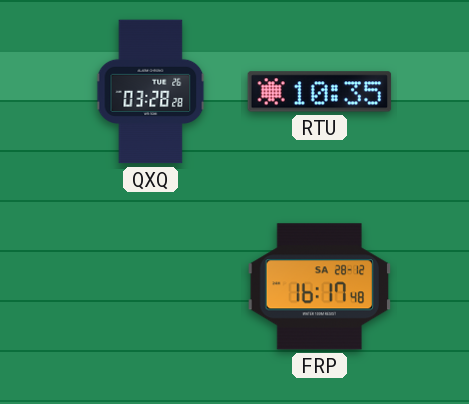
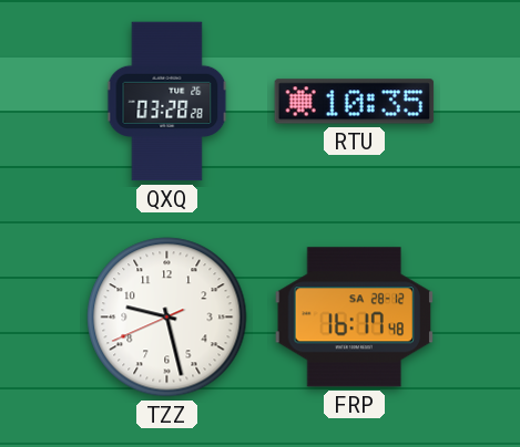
TZZ: none -> 9:27 (167, 318)
